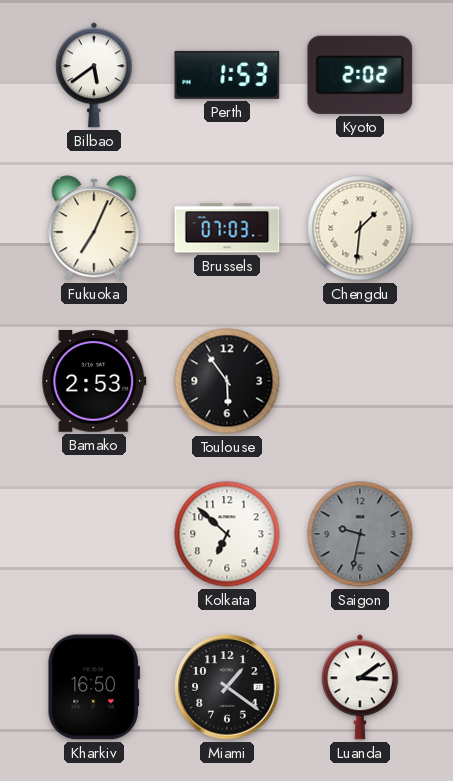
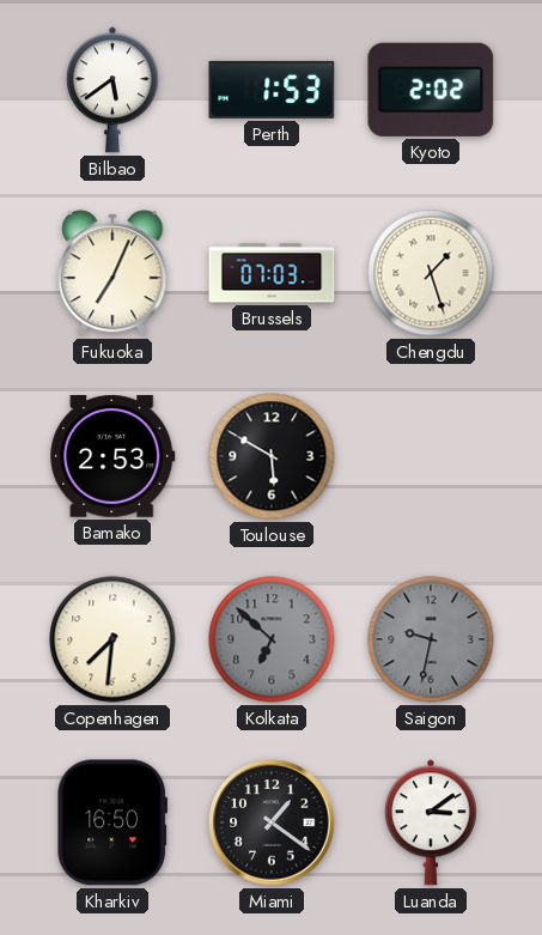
Chengdu: 1:31 -> 1:27 (431, 273)
Toulouse: 5:54 -> 5:50 (272, 456)
Copenhagen: none -> 7:31 (112, 639)
Kolkata dial: white -> grey (272, 639)
